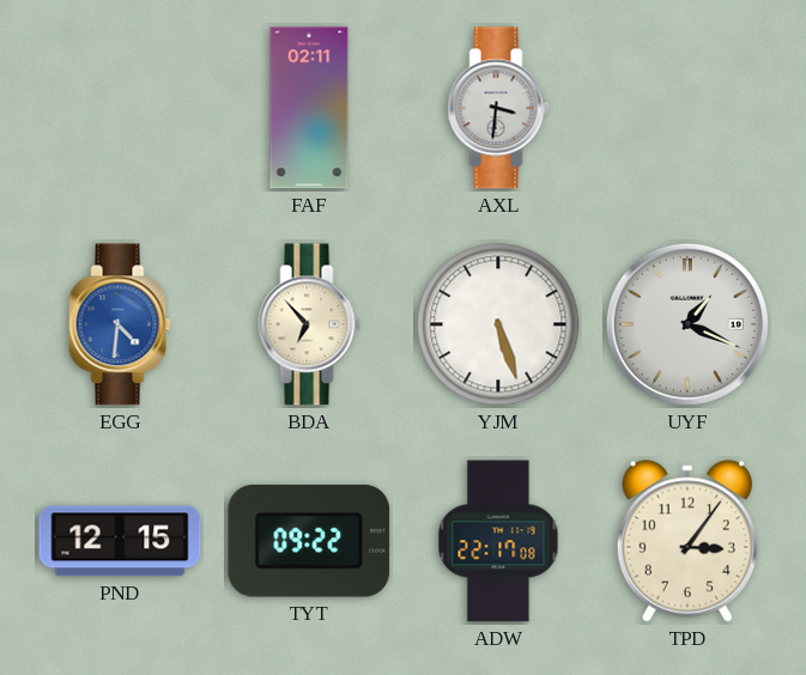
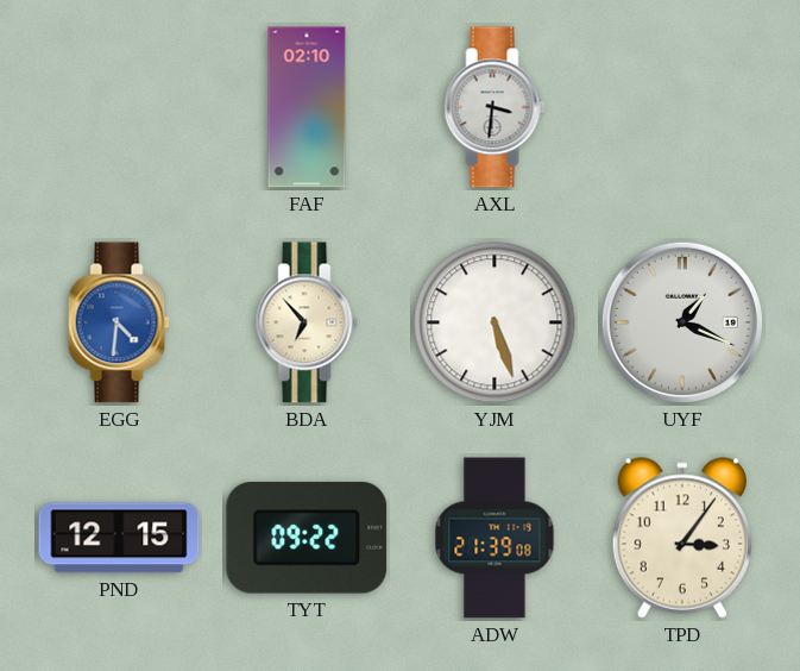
FAF: 02:11 -> 02:10 (307, 107)
ADW: 22:17 -> 21:39 (495, 538)
